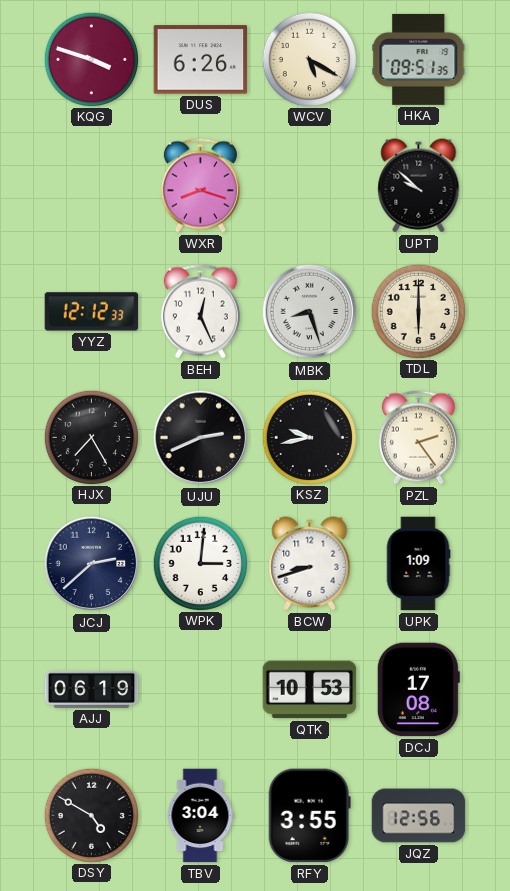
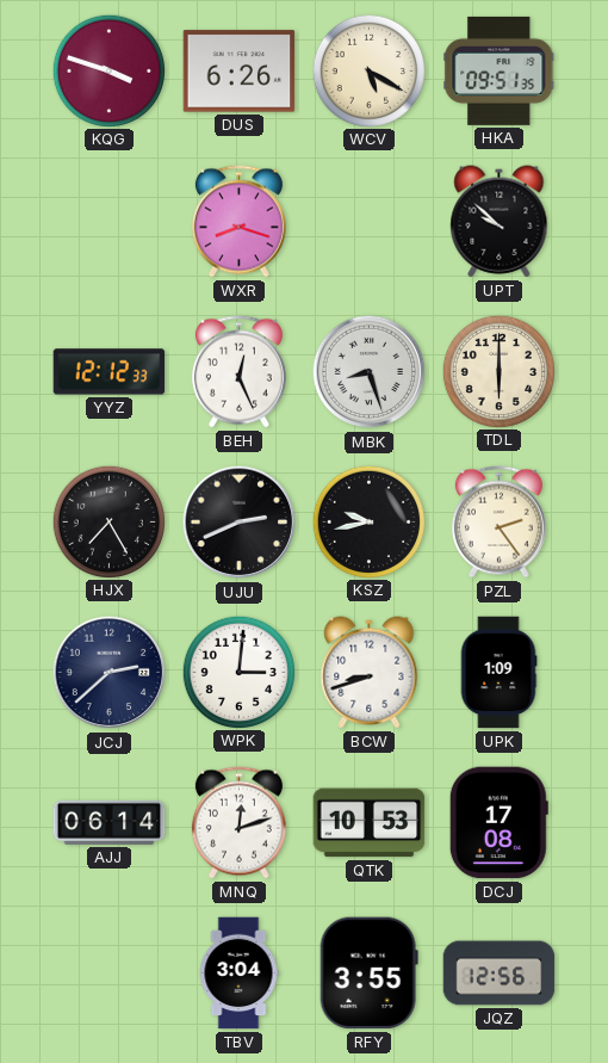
AJJ: 06:19 -> 06:14 (110, 822)
MNQ: none -> 12:12 (238, 823)
DSY: 4:50 -> none (91, 815)
